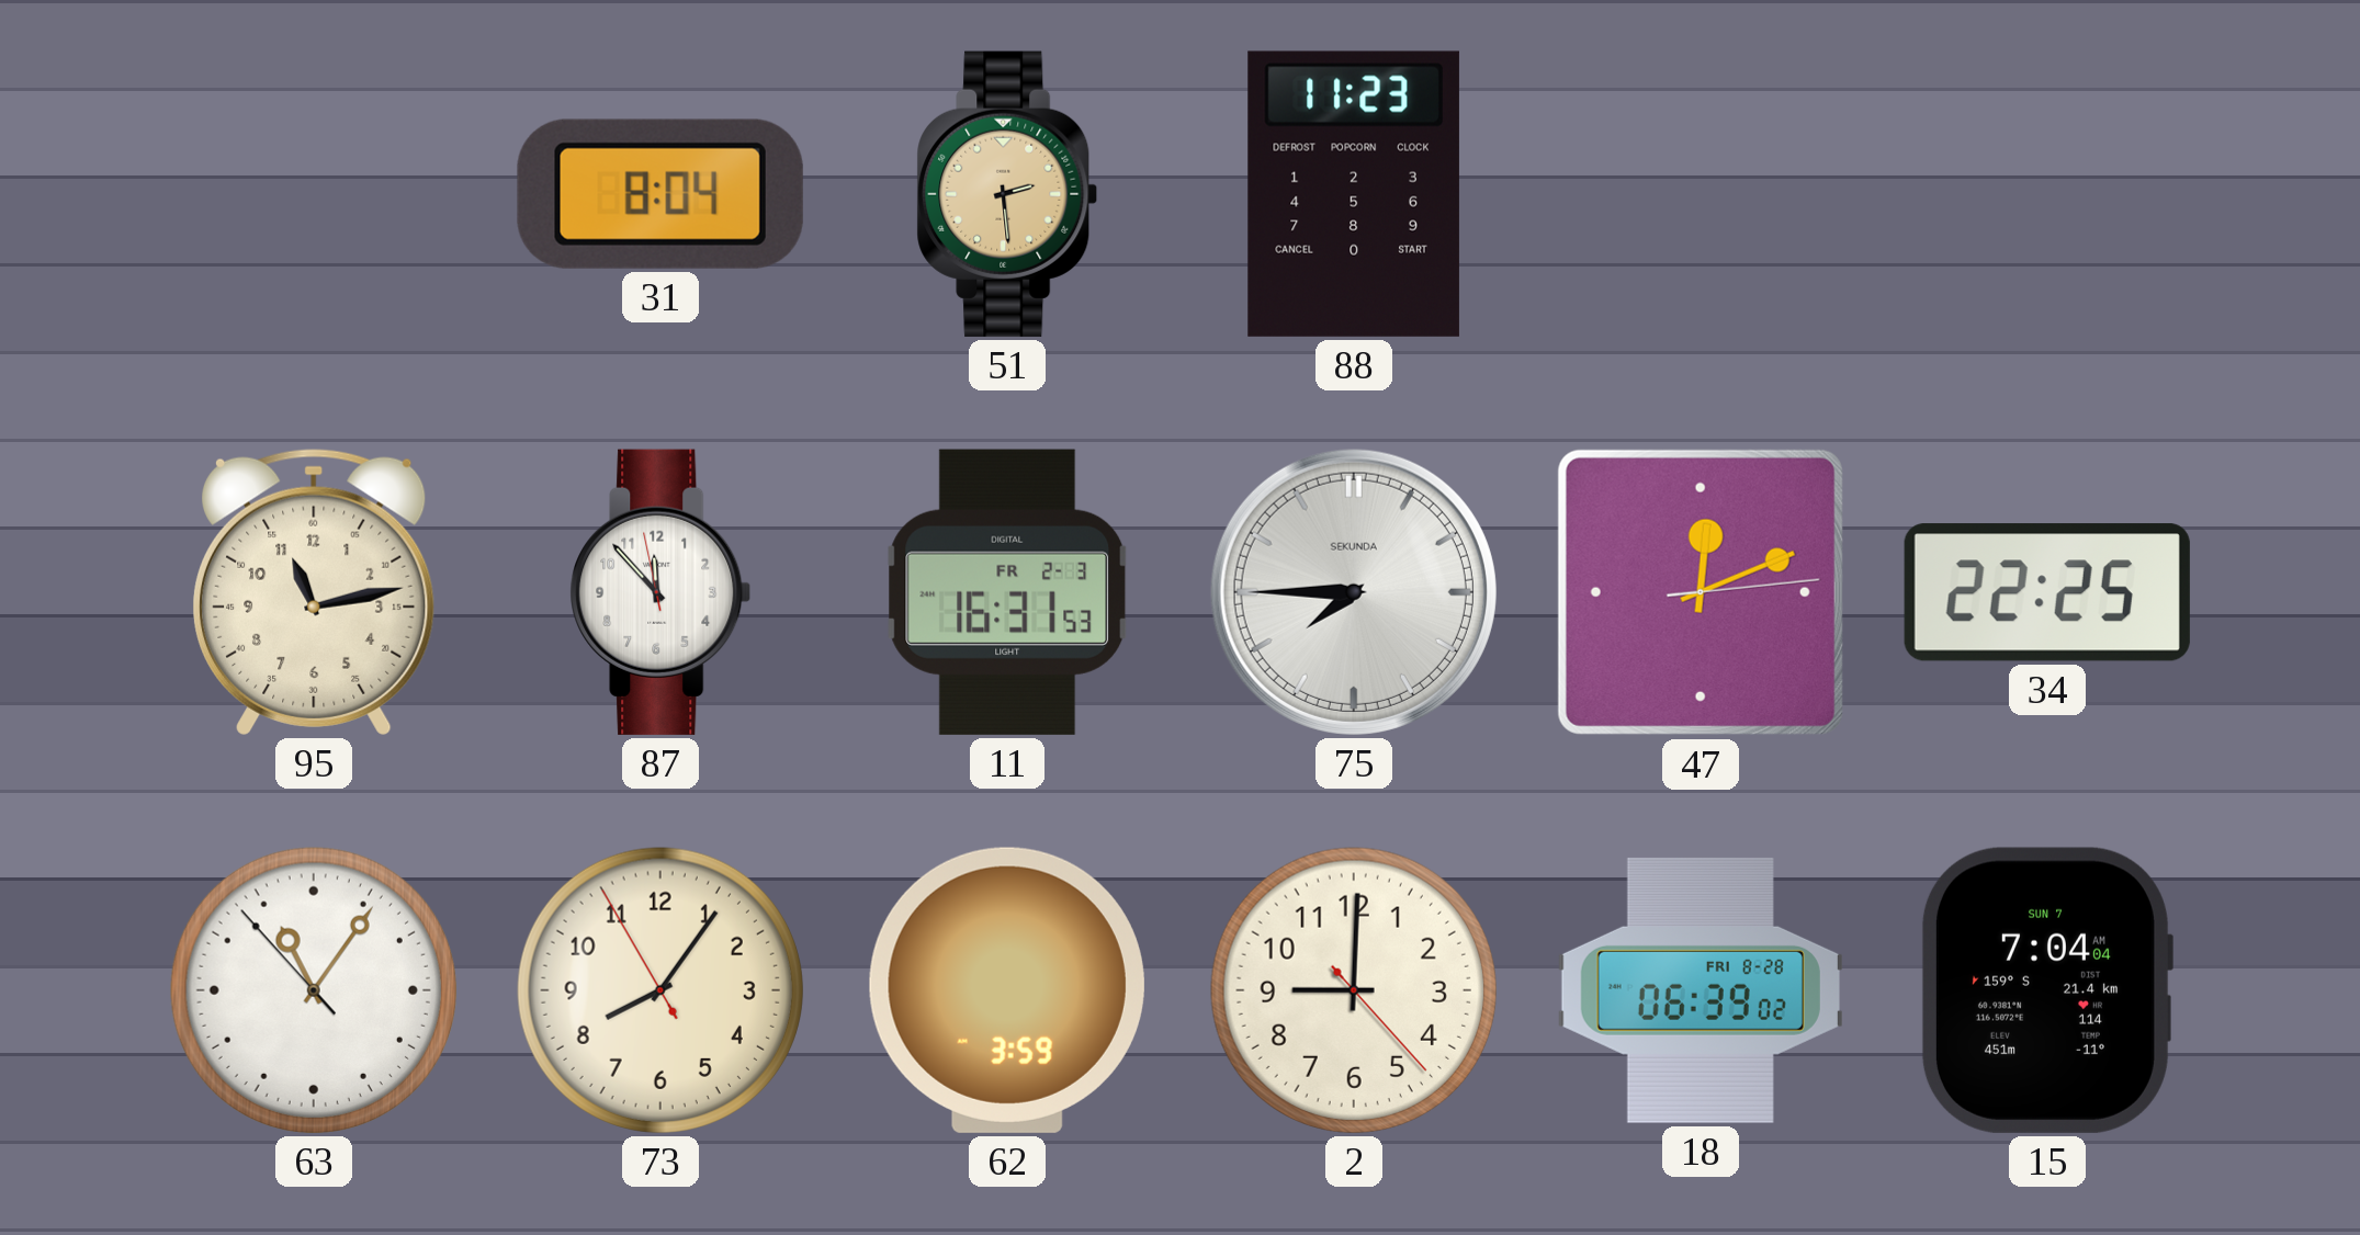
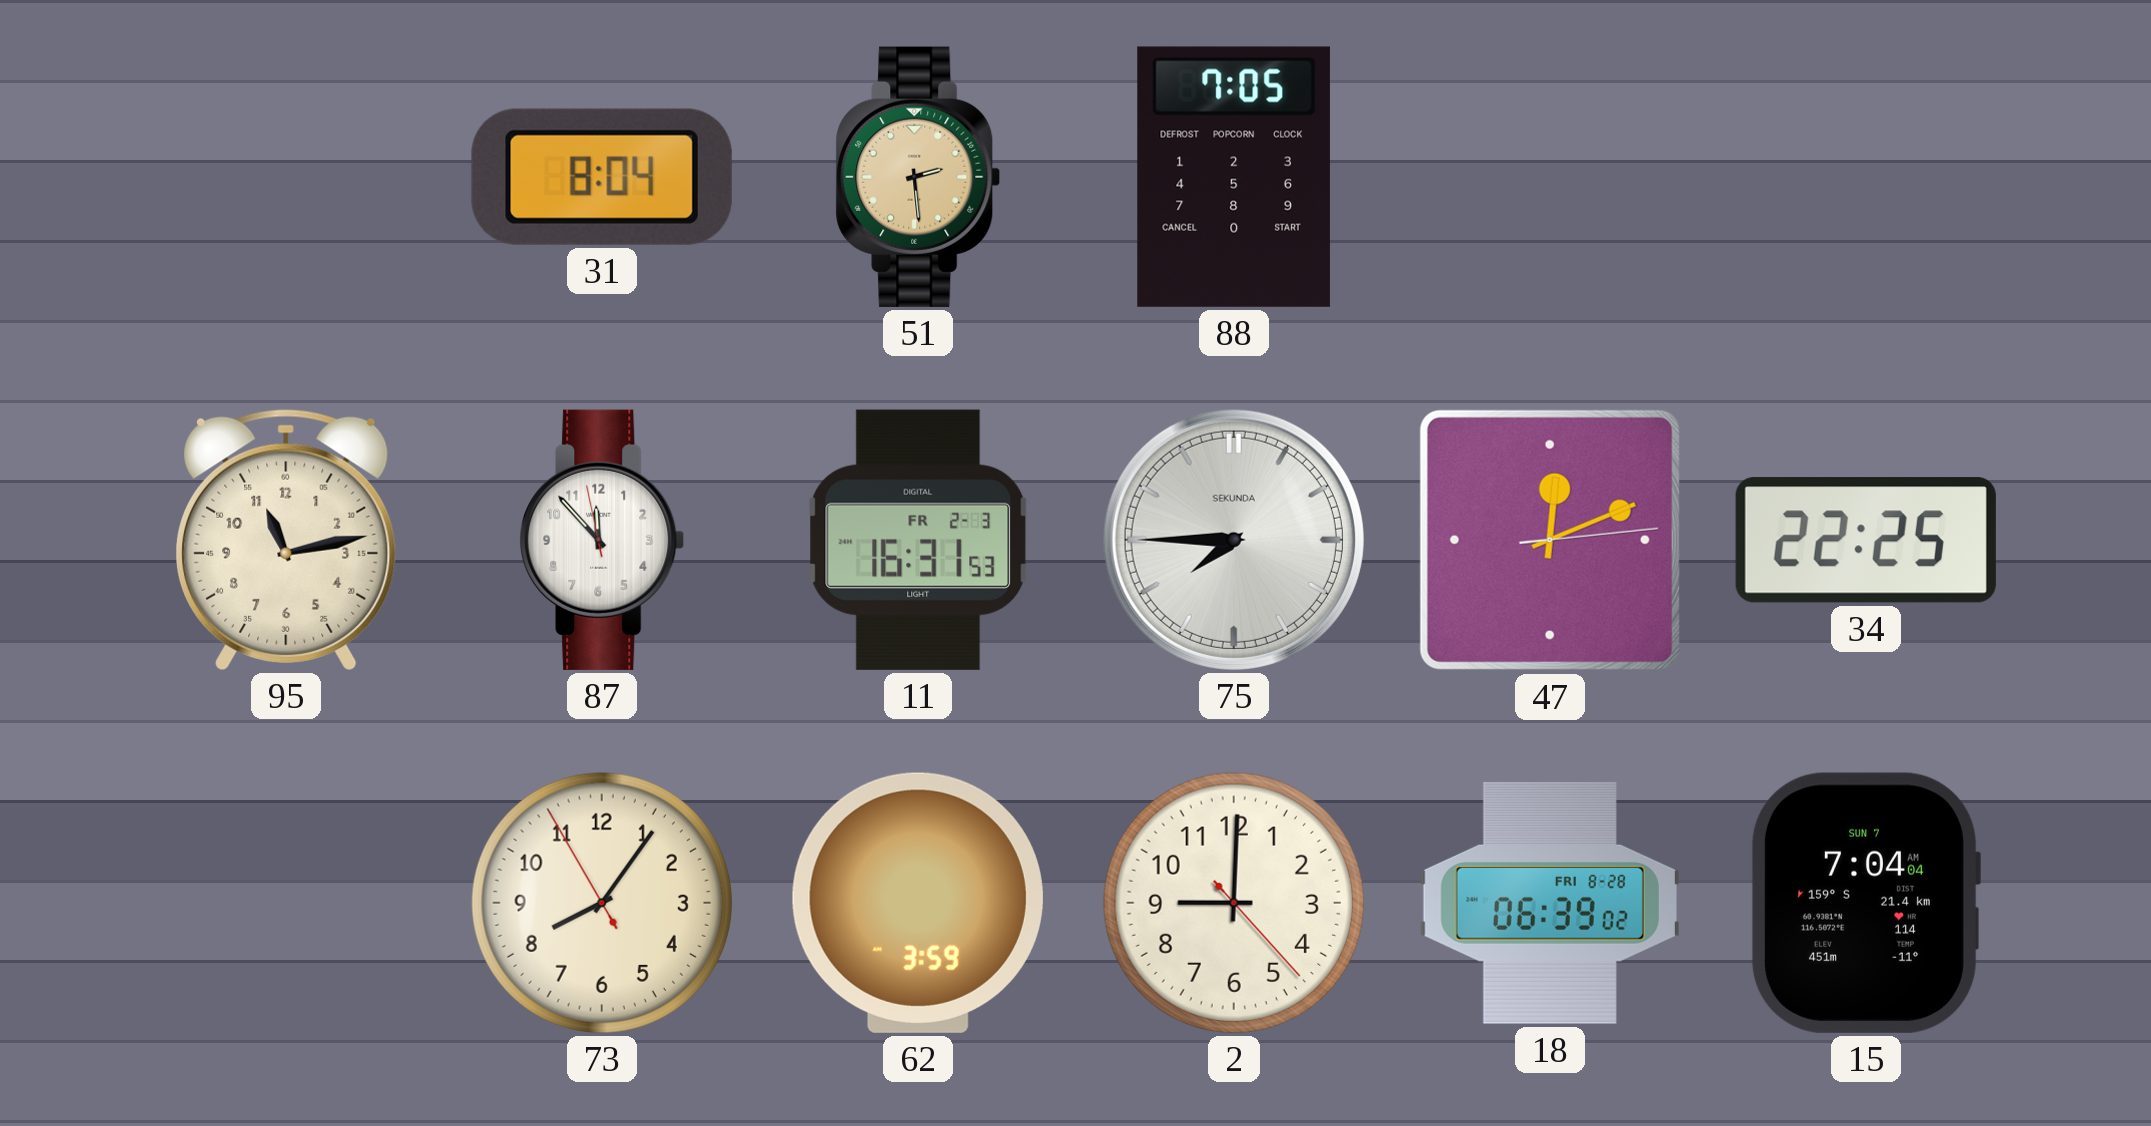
88: 11:23 -> 7:05 (1234, 177)
63: 11:05 -> none (314, 990)
